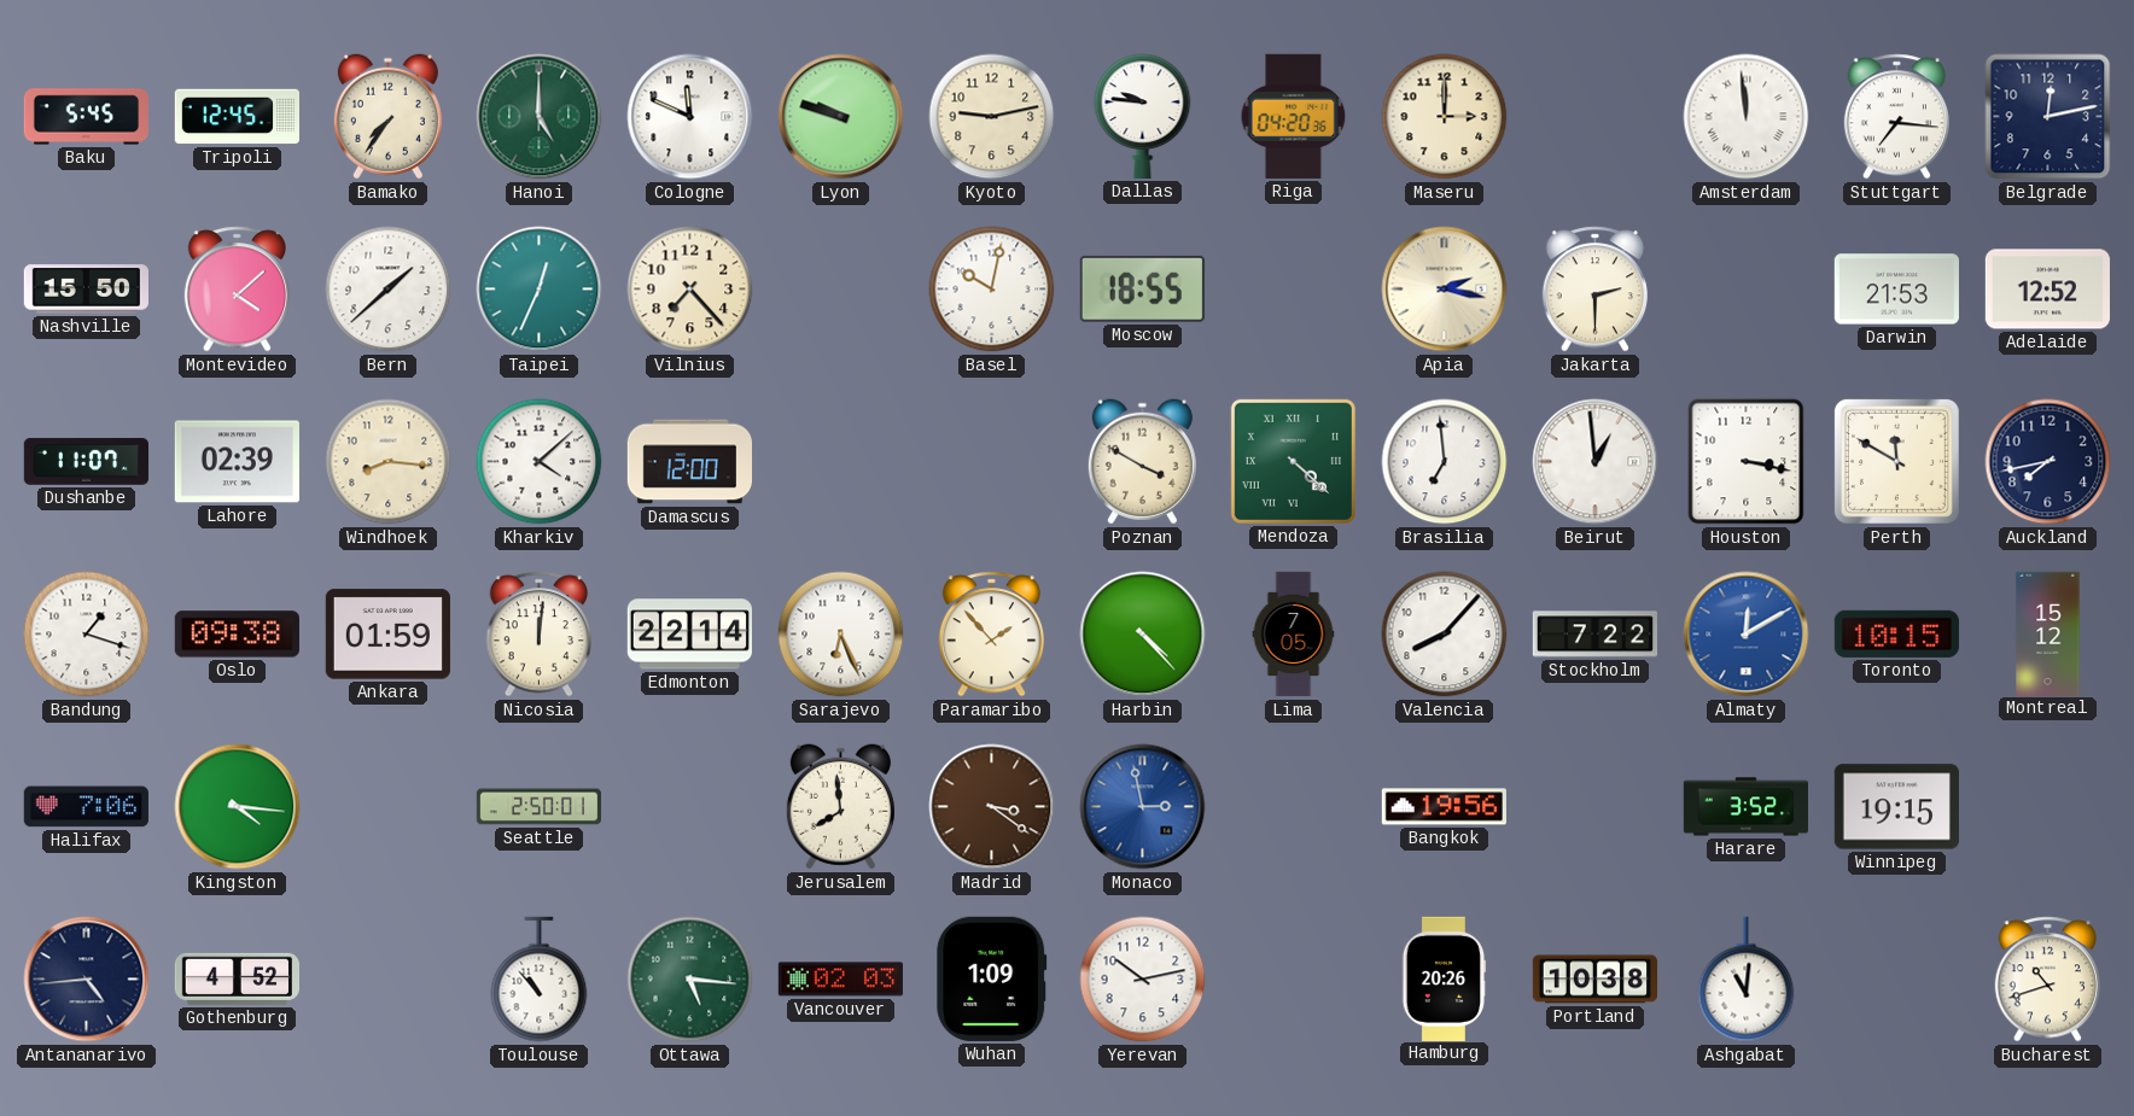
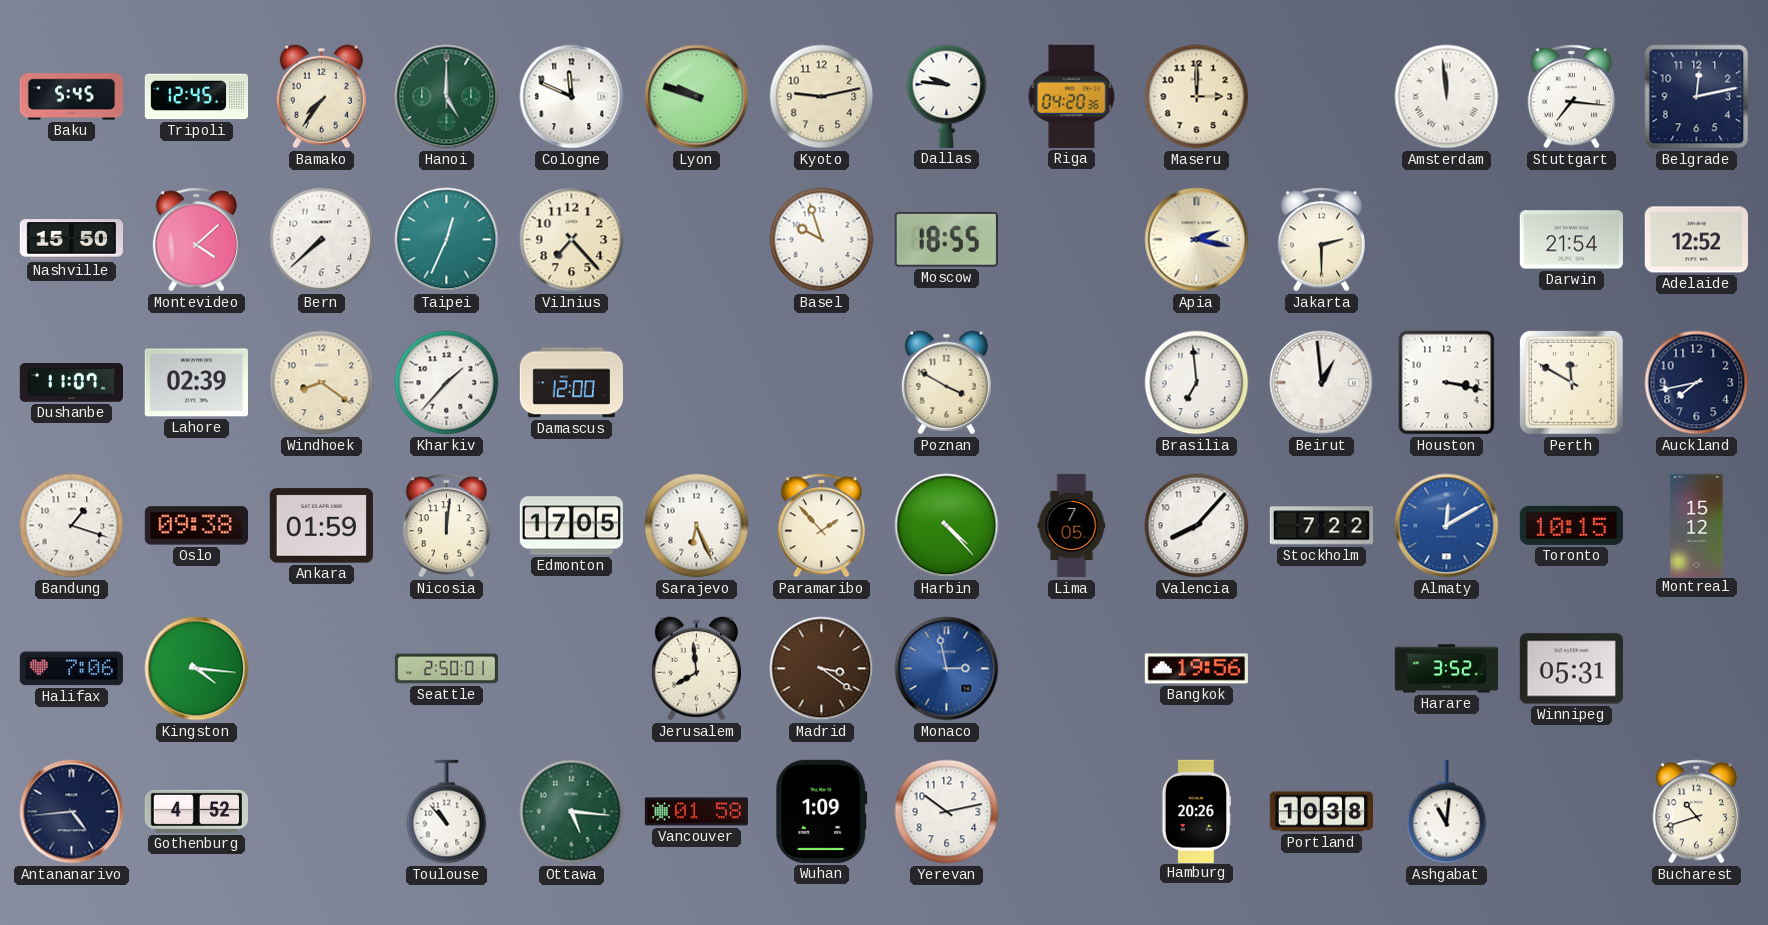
Bern: 1:38 -> 7:38 (322, 240)
Basel: 10:02 -> 9:57 (822, 240)
Darwin: 21:53 -> 21:54 (1571, 240)
Windhoek: 8:16 -> 8:21 (322, 383)
Kharkiv: 4:08 -> 1:37 (447, 383)
Mendoza: 4:22 -> none (1293, 461)
Edmonton: 22:14 -> 17:05 (571, 526)
Winnipeg: 19:15 -> 05:31 (1571, 669)
Vancouver: 02:03 -> 01:58 (696, 812)
